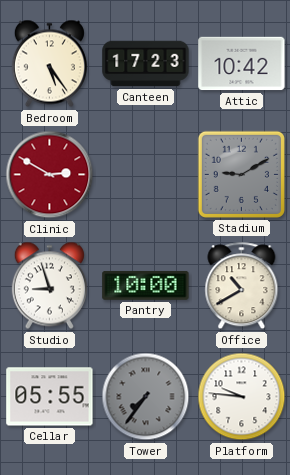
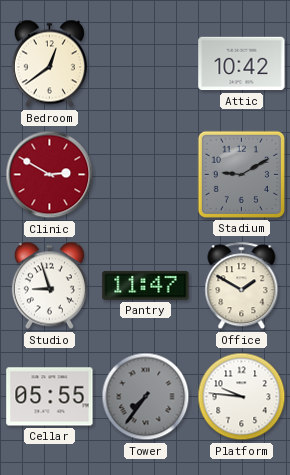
Bedroom: 5:24 -> 12:39 (49, 64)
Canteen: 17:23 -> none (146, 64)
Pantry: 10:00 -> 11:47 (146, 285)
Office: 10:40 -> 1:50 (242, 286)
